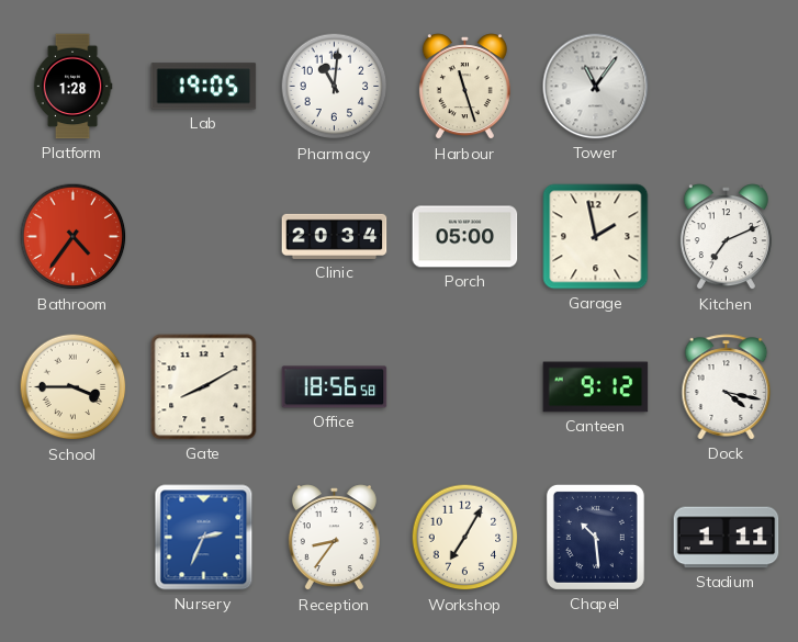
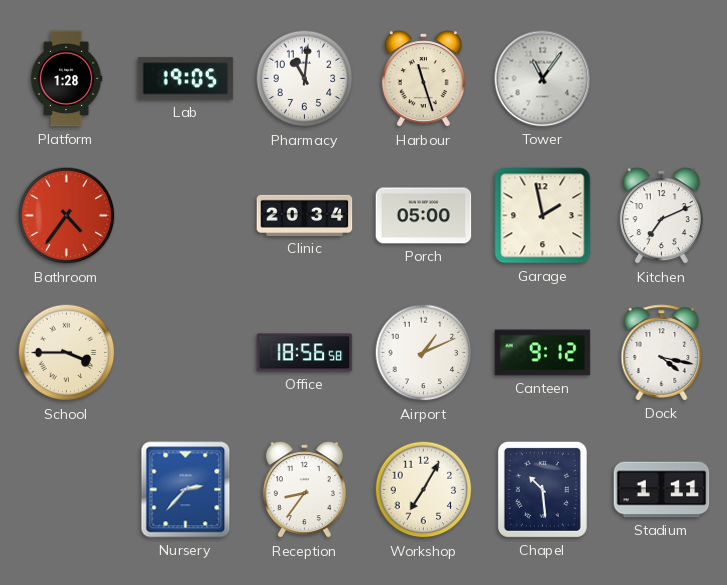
Gate: 8:10 -> none (204, 387)
Airport: none -> 1:11 (424, 353)
Nursery: 2:34 -> 2:37 (186, 490)
